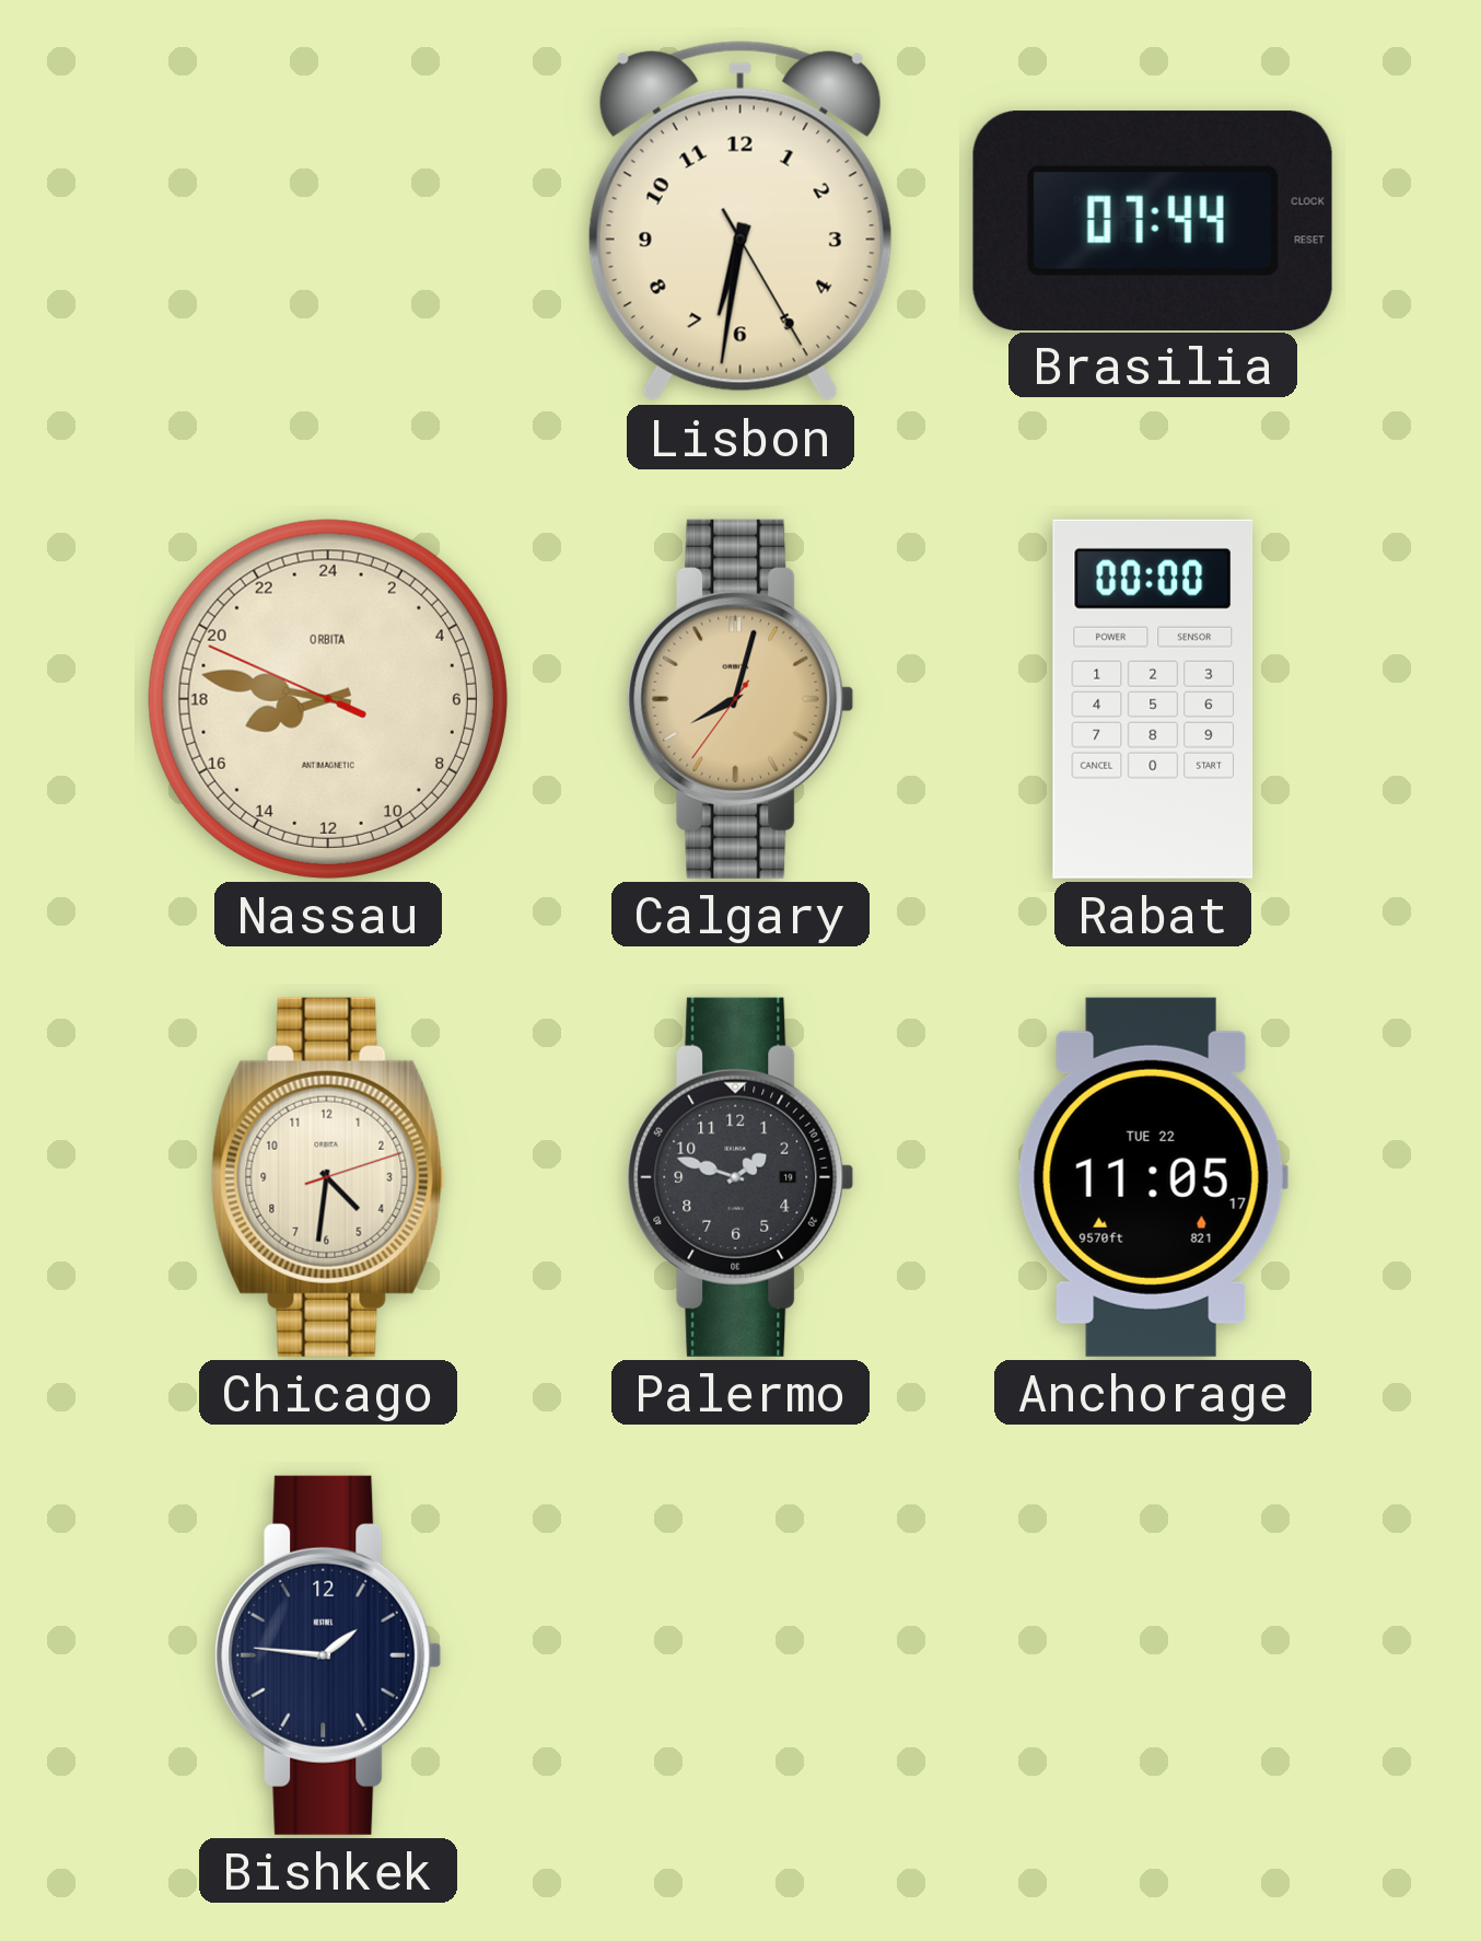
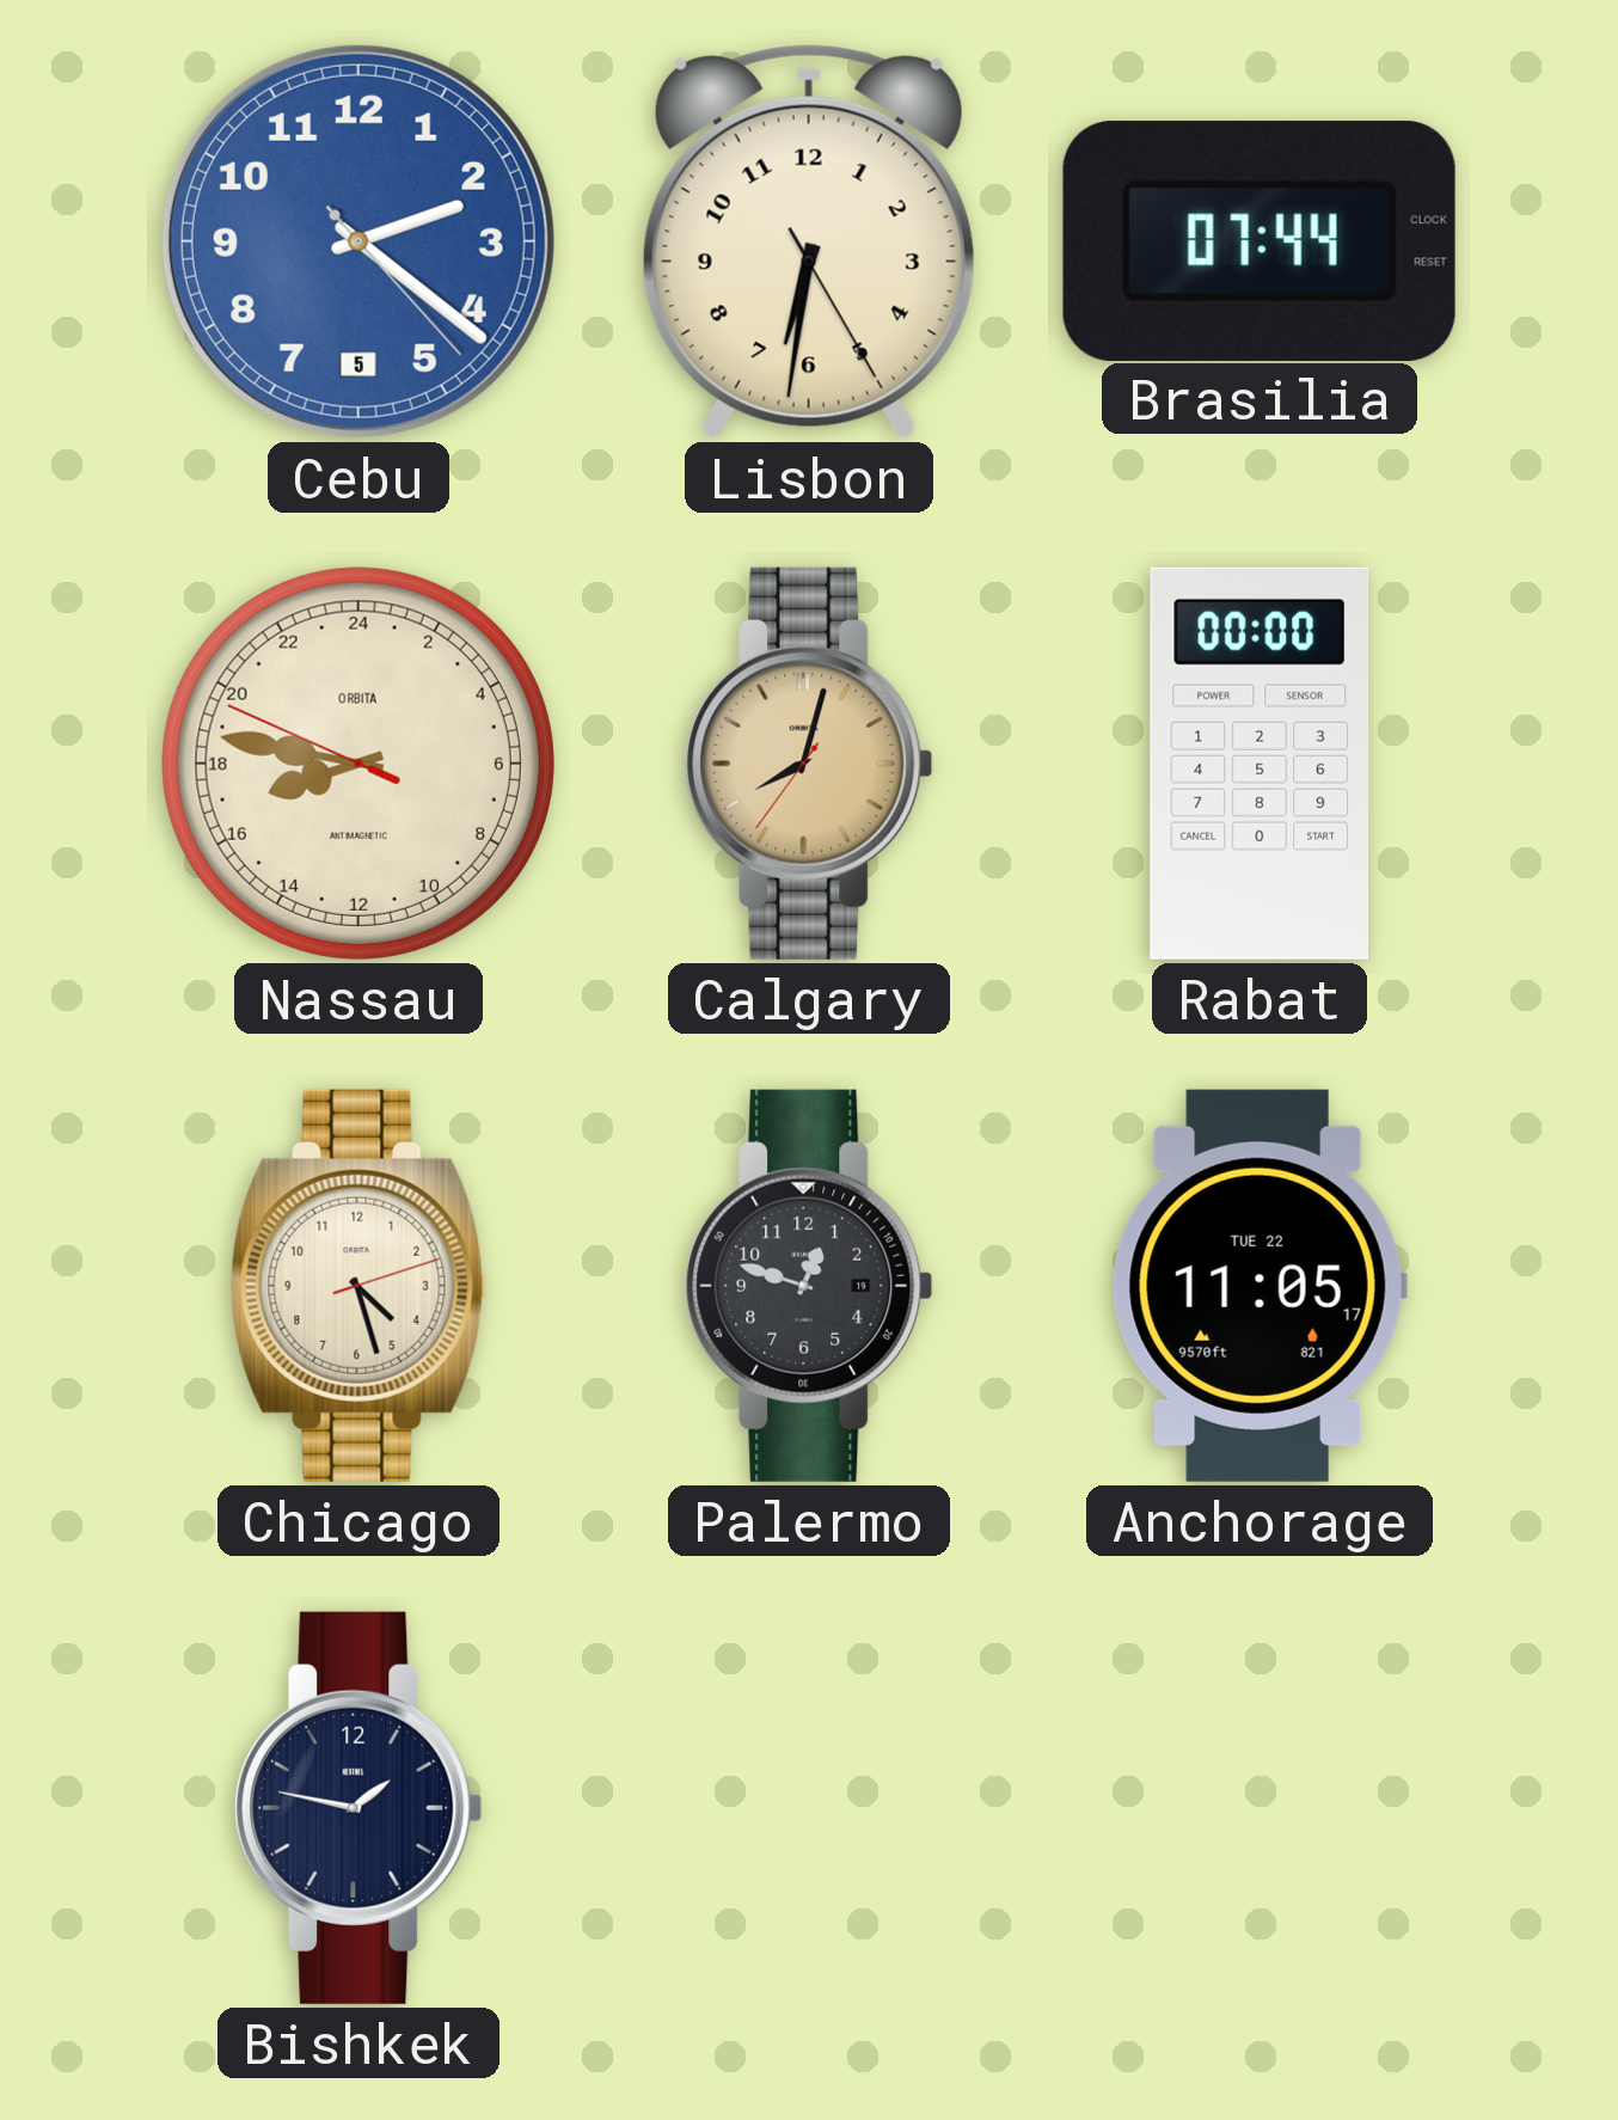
Cebu: none -> 2:21 (358, 241)
Chicago: 4:31 -> 4:27 (358, 1286)
Palermo: 1:48 -> 12:48 (809, 1286)
Bishkek: 1:46 -> 1:47 (358, 1808)
